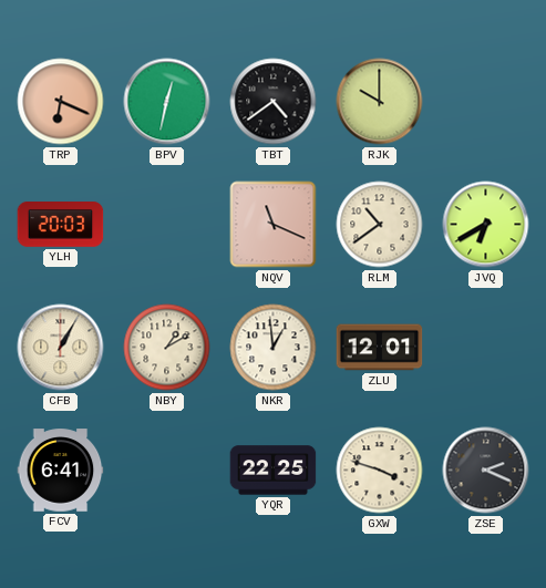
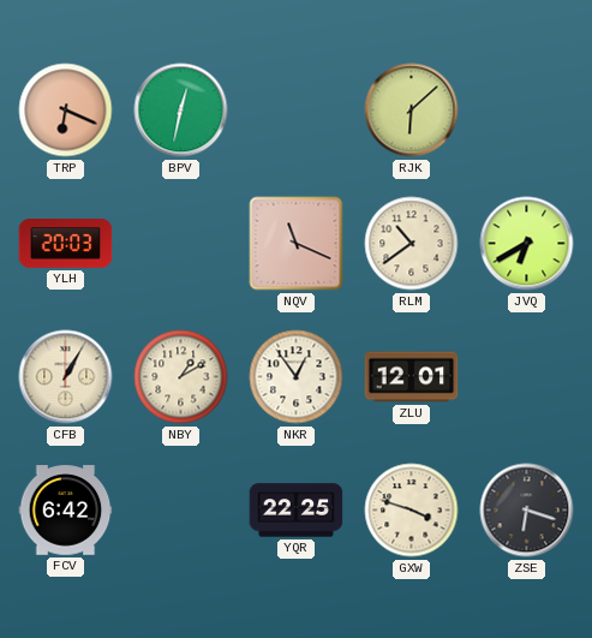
TBT: 4:39 -> none (274, 102)
RJK: 10:00 -> 6:08 (412, 111)
NKR: 12:59 -> 12:54 (297, 377)
FCV: 6:41 -> 6:42 (66, 511)
ZSE: 2:19 -> 6:18 (527, 511)
